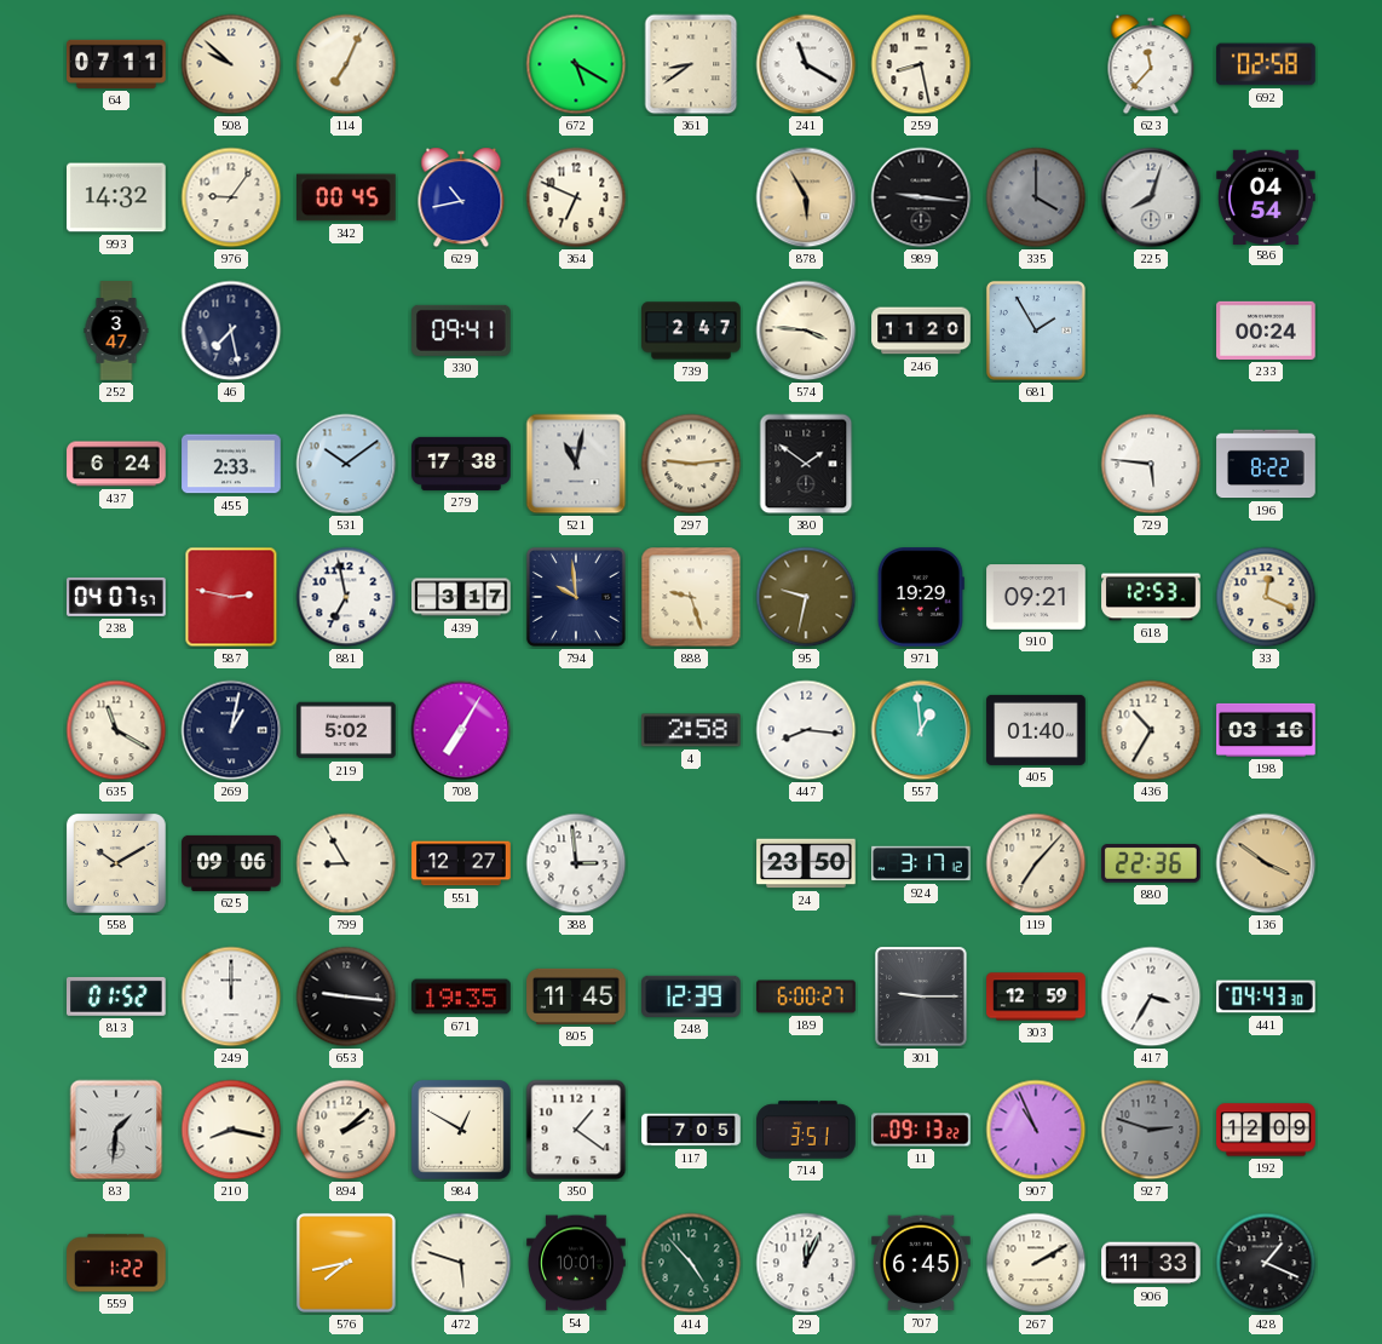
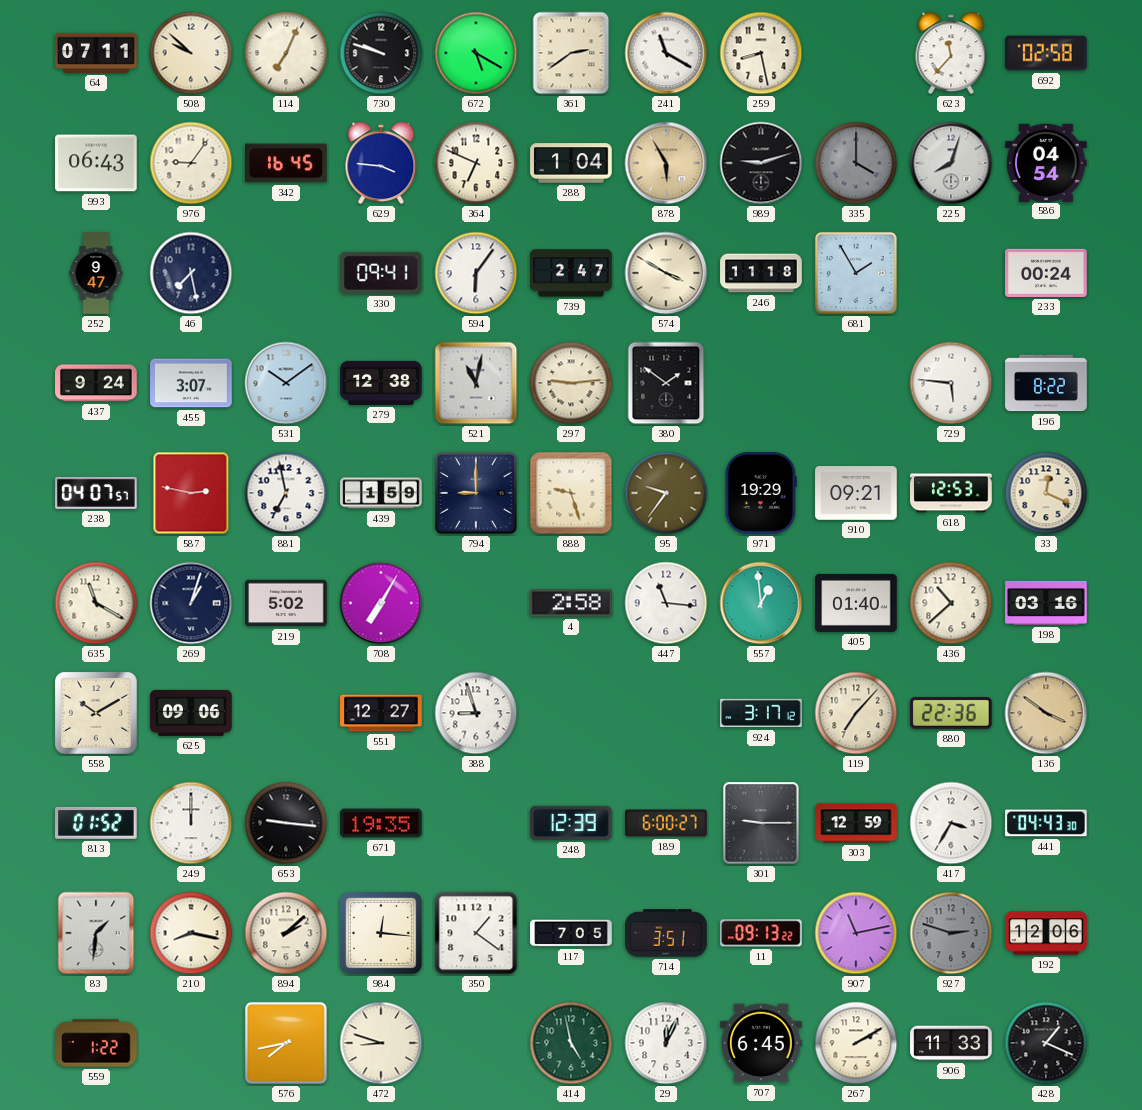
730: none -> 9:48 (381, 53)
361: 8:39 -> 2:39 (571, 53)
993: 14:32 -> 06:43 (96, 163)
342: 00:45 -> 16:45 (286, 163)
629: 10:43 -> 3:46 (381, 163)
288: none -> 1:04 (571, 163)
989: 9:16 -> 9:12 (761, 163)
252: 3:47 -> 9:47 (96, 273)
594: none -> 6:06 (476, 273)
574: 3:46 -> 3:50 (666, 273)
246: 11:20 -> 11:18 (761, 273)
437: 6:24 -> 9:24 (96, 383)
455: 2:33 -> 3:07 (191, 383)
279: 17:38 -> 12:38 (381, 383)
439: 3:17 -> 1:59 (381, 493)
794: 9:59 -> 9:00 (476, 493)
95: 9:32 -> 9:36 (666, 493)
269: 1:02 -> 1:03 (191, 603)
447: 8:16 -> 11:16 (666, 603)
436: 10:35 -> 10:38 (951, 603)
799: 8:55 -> none (346, 863)
388: 2:59 -> 8:57 (476, 713)
24: 23:50 -> none (806, 863)
805: 11:45 -> none (576, 996)
984: 12:50 -> 12:16 (381, 933)
907: 10:56 -> 11:13 (856, 933)
192: 12:09 -> 12:06 (1046, 933)
472: 5:48 -> 8:48 (381, 1043)
54: 10:01 -> none (576, 1263)
414: 4:53 -> 4:58 (571, 1043)
